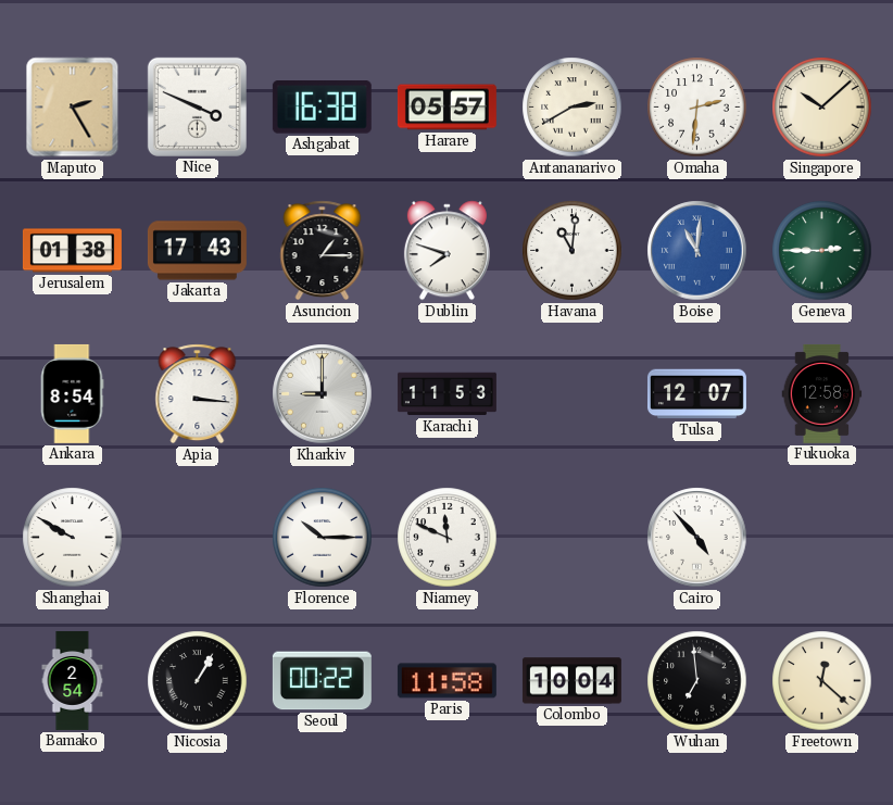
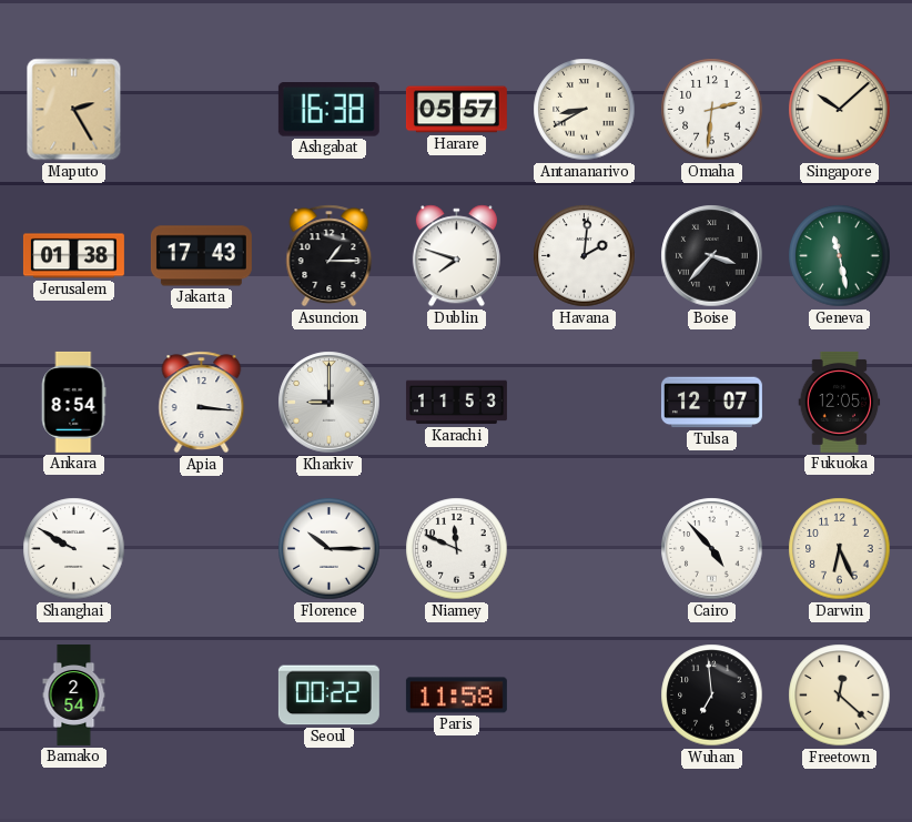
Nice: 3:49 -> none (197, 106)
Antananarivo: 2:40 -> 8:40 (585, 110)
Havana: 11:01 -> 2:01 (585, 256)
Boise: 11:01 -> 3:37 (712, 256)
Boise dial: blue -> black (712, 256)
Geneva: 2:45 -> 11:28 (840, 256)
Fukuoka: 12:58 -> 12:05 (840, 402)
Darwin: none -> 6:26 (840, 549)
Nicosia: 1:05 -> none (198, 681)
Colombo: 10:04 -> none (571, 681)
